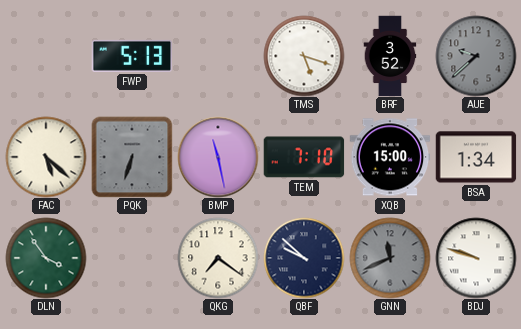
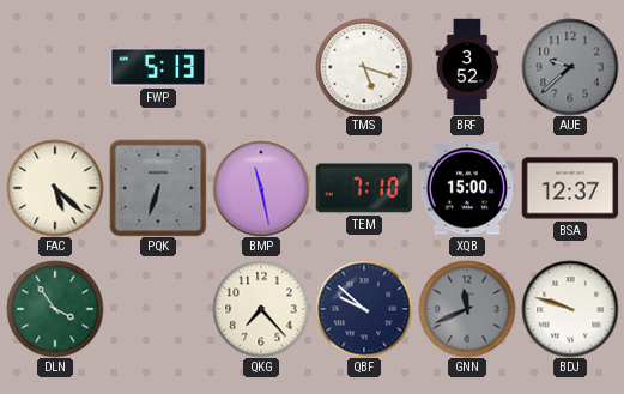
BSA: 1:34 -> 12:37 (570, 188)
QKG: 7:21 -> 7:23 (261, 309)
